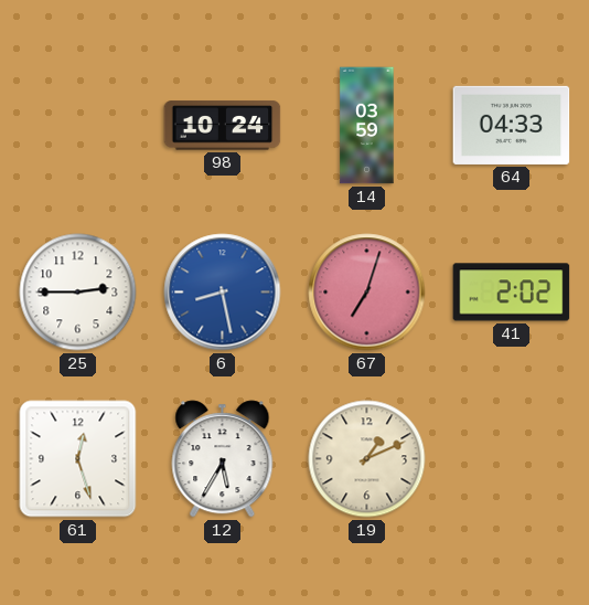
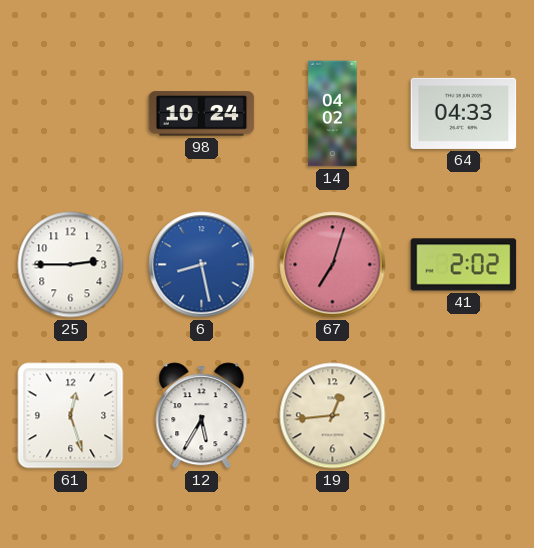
14: 03:59 -> 04:02 (333, 114)
19: 1:11 -> 12:44 (333, 416)
